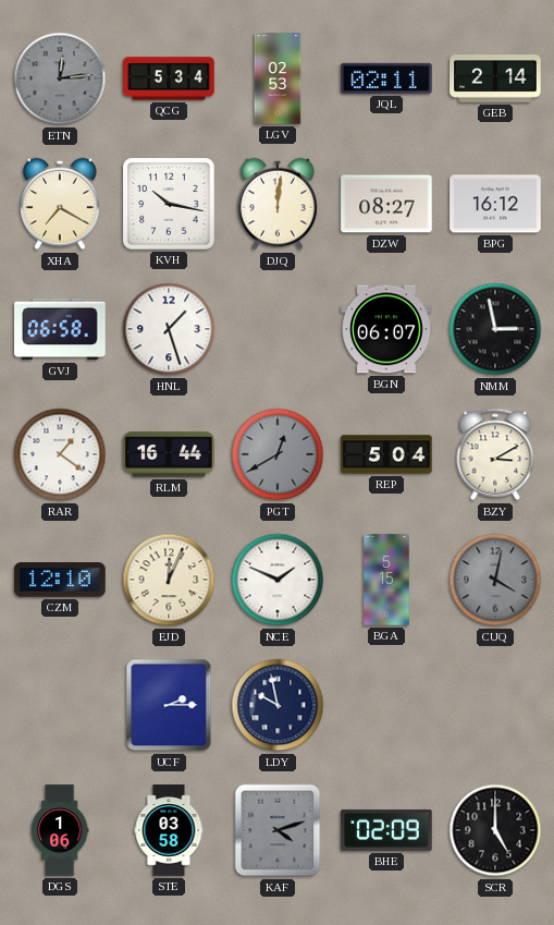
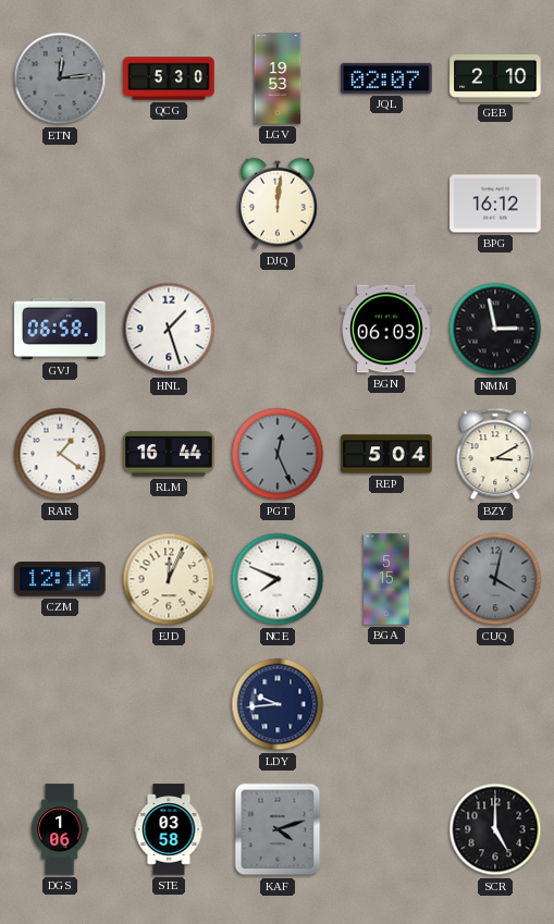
QCG: 5:34 -> 5:30 (169, 78)
LGV: 02:53 -> 19:53 (278, 78)
JQL: 02:11 -> 02:07 (386, 78)
GEB: 2:14 -> 2:10 (495, 79)
XHA: 7:20 -> none (60, 204)
KVH: 10:17 -> none (169, 204)
DZW: 08:27 -> none (386, 204)
BGN: 06:07 -> 06:03 (386, 329)
PGT: 12:40 -> 12:26 (278, 454)
NCE: 1:49 -> 7:49 (278, 579)
UCF: 2:15 -> none (169, 705)
LDY: 9:58 -> 9:44 (278, 704)
BHE: 02:09 -> none (386, 830)
